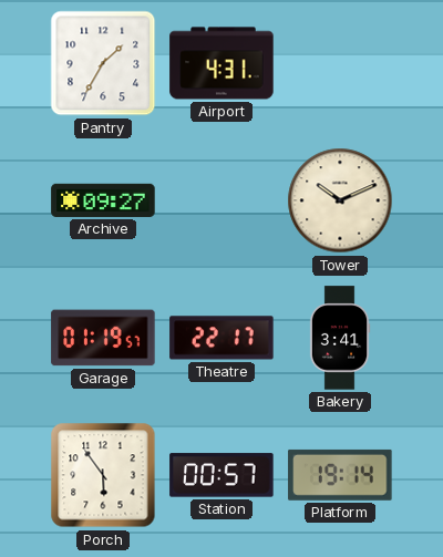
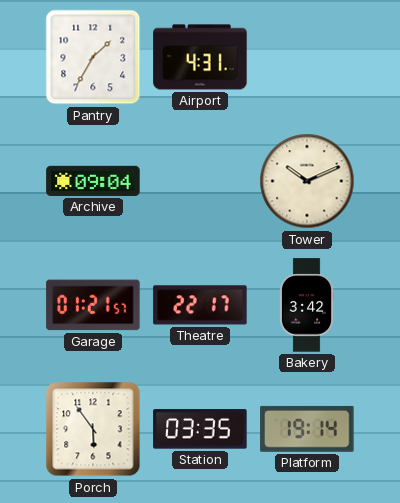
Archive: 09:27 -> 09:04 (93, 181)
Garage: 01:19 -> 01:21 (93, 305)
Bakery: 3:41 -> 3:42 (307, 305)
Station: 00:57 -> 03:35 (200, 429)
